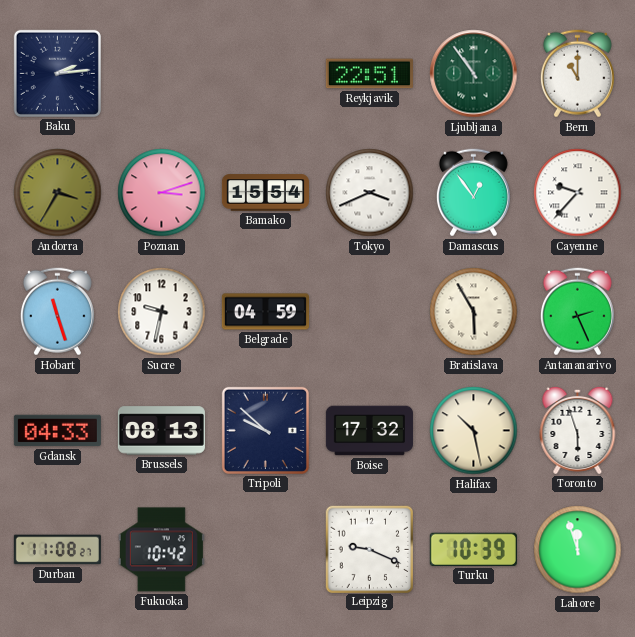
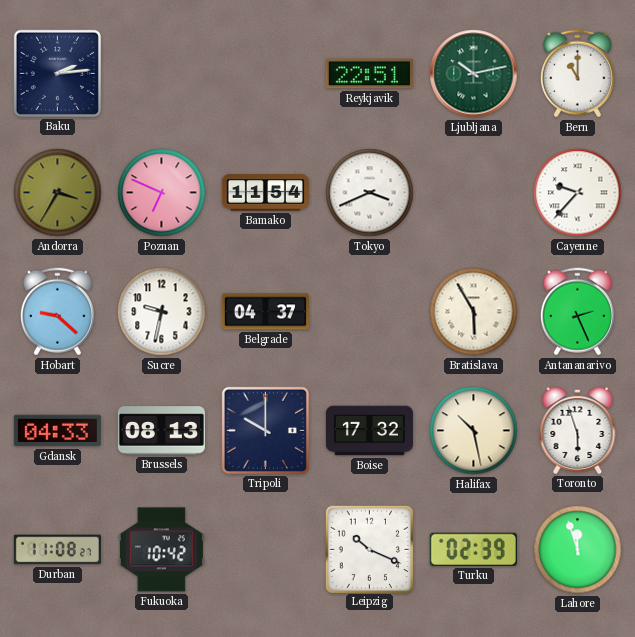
Ljubljana: 10:54 -> 10:13 (474, 74)
Poznan: 3:12 -> 6:49 (162, 193)
Bamako: 15:54 -> 11:54 (265, 193)
Damascus: 12:54 -> none (473, 193)
Hobart: 11:27 -> 9:22 (57, 312)
Belgrade: 04:59 -> 04:37 (265, 312)
Tripoli: 9:52 -> 10:00 (265, 430)
Leipzig: 9:19 -> 10:19 (369, 549)
Turku: 10:39 -> 02:39 (473, 549)
